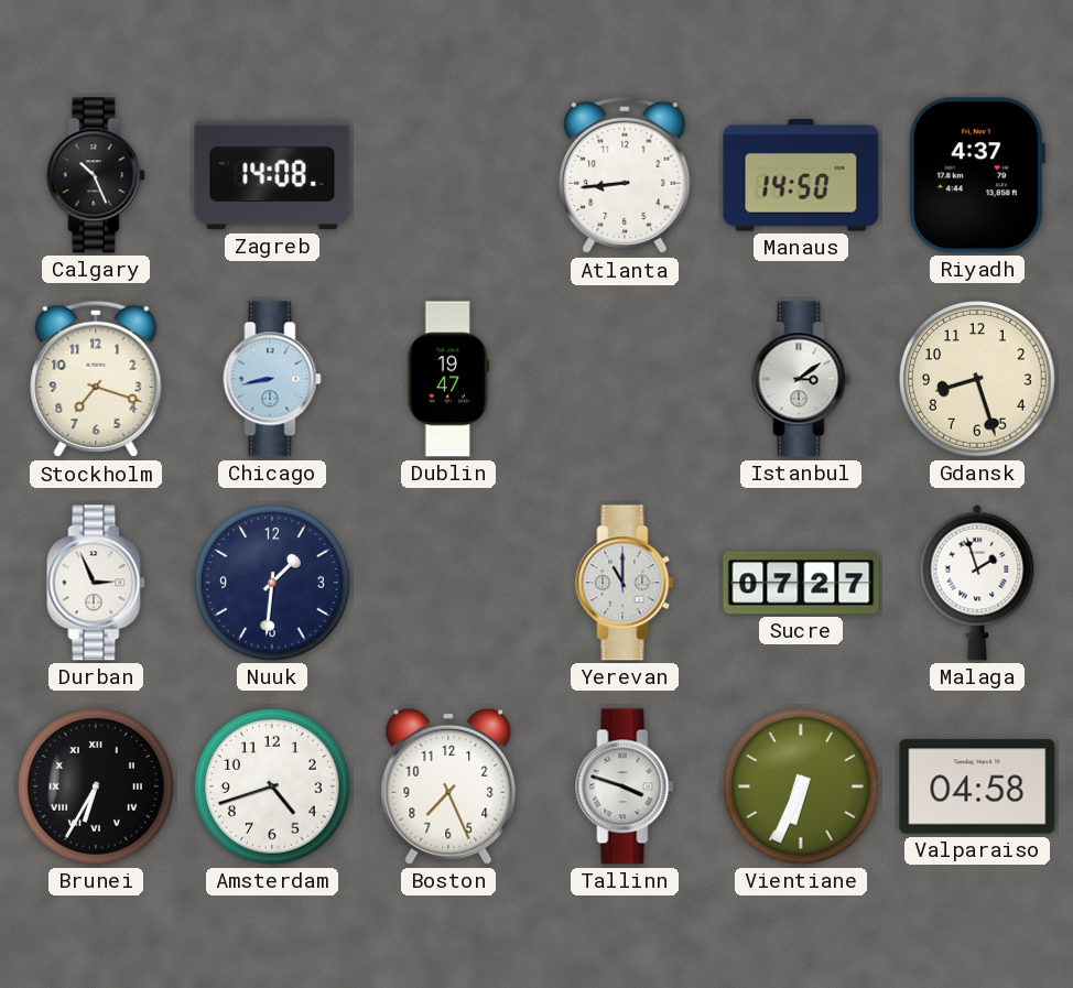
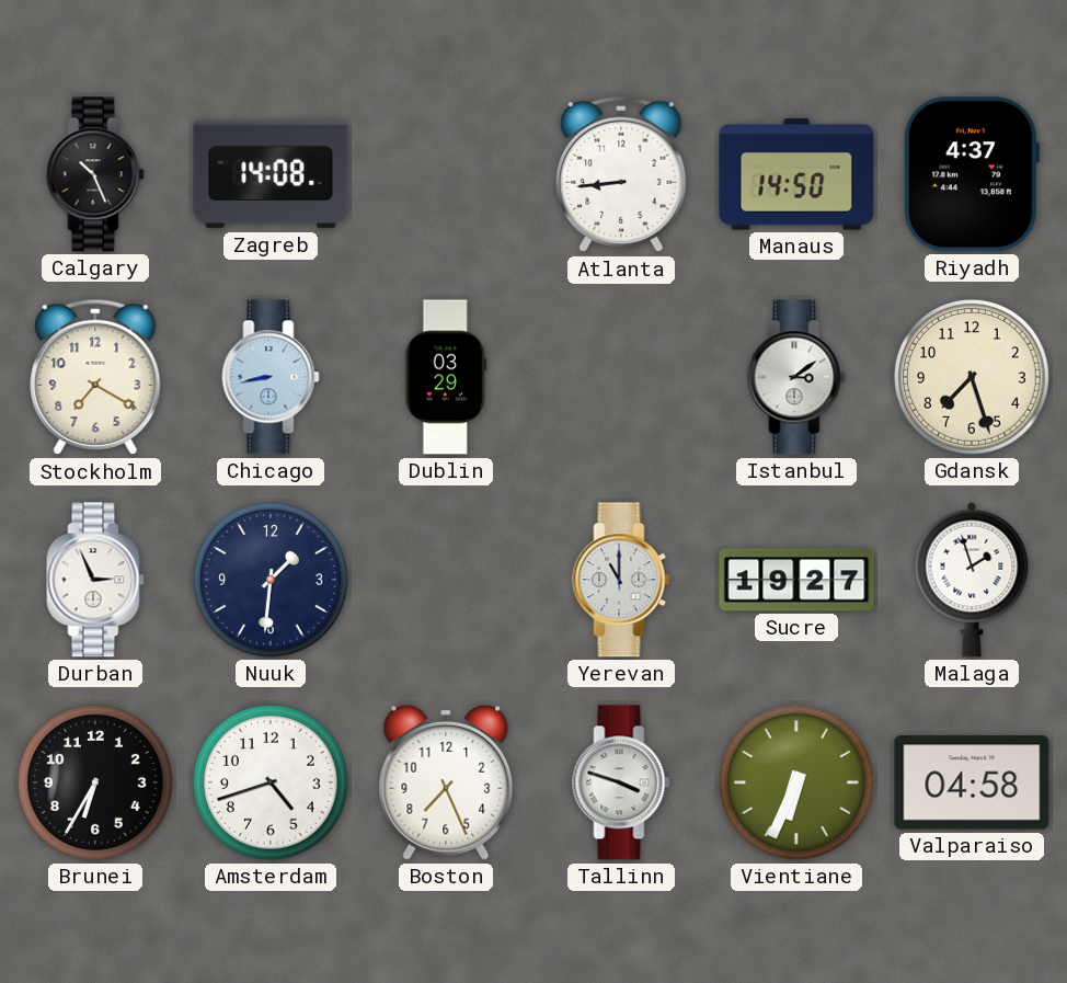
Stockholm: 7:18 -> 7:20 (95, 377)
Dublin: 19:47 -> 03:29 (445, 377)
Gdansk: 8:27 -> 7:27 (973, 378)
Sucre: 07:27 -> 19:27 (796, 580)
Brunei numerals: Roman -> Arabic (96, 784)
